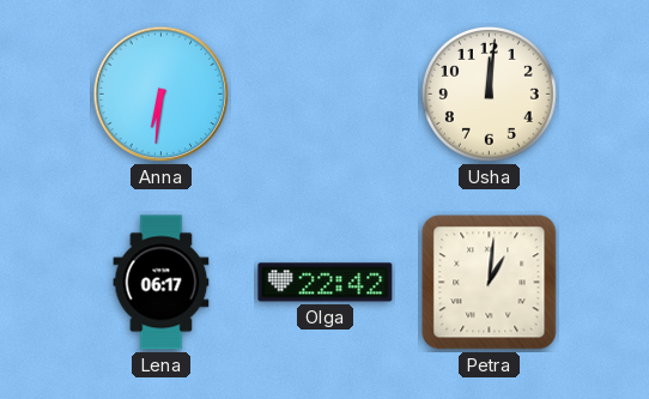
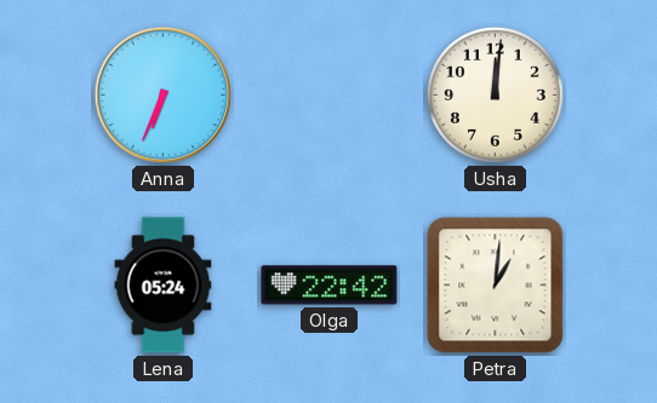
Anna: 6:31 -> 6:34 (164, 96)
Lena: 06:17 -> 05:24 (164, 286)
